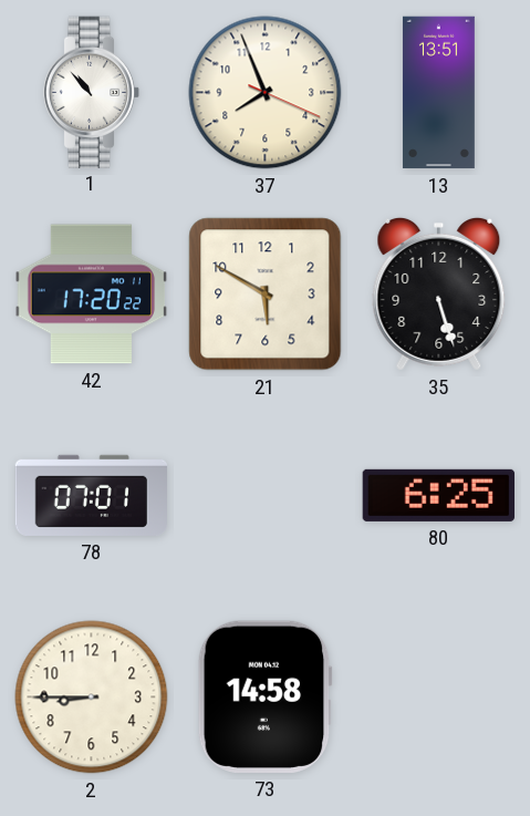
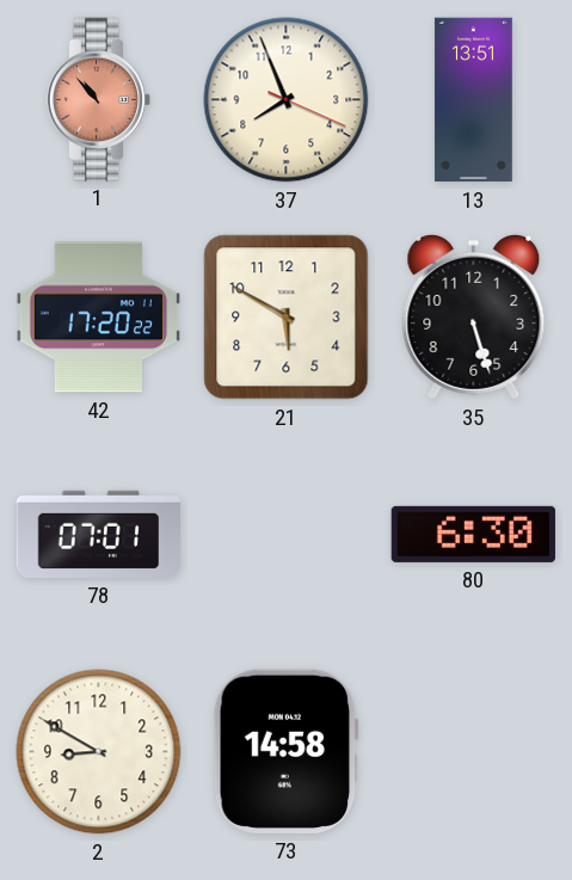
1 dial: white -> salmon (99, 99)
80: 6:25 -> 6:30 (473, 534)
2: 8:45 -> 8:50 (99, 752)
